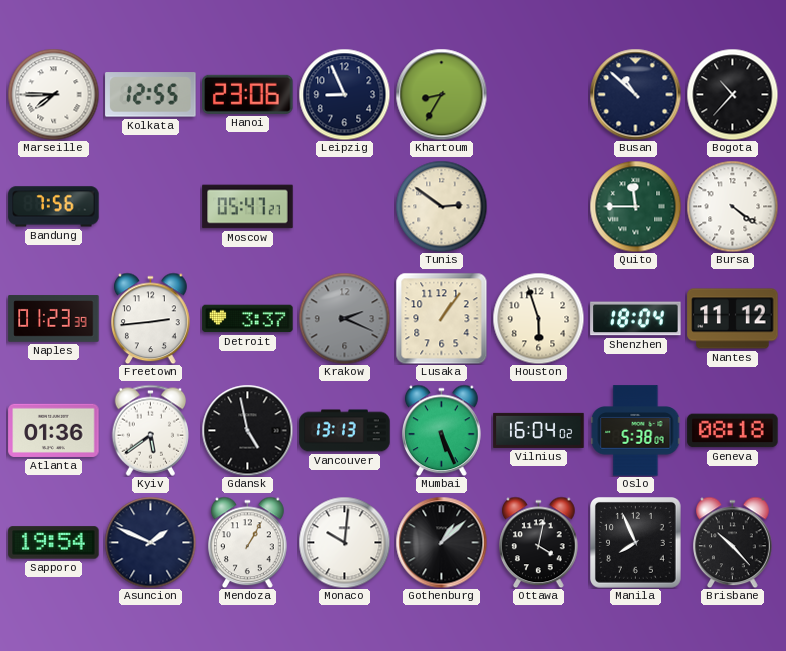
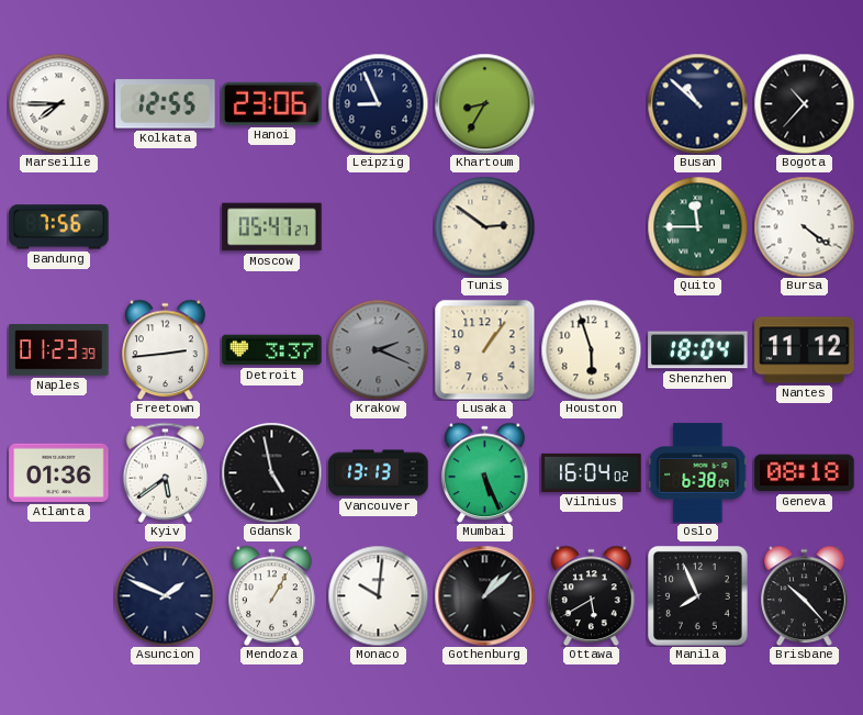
Oslo: 5:38 -> 6:38 (698, 473)
Sapporo: 19:54 -> none (54, 543)
Ottawa: 4:02 -> 5:40 (592, 595)
